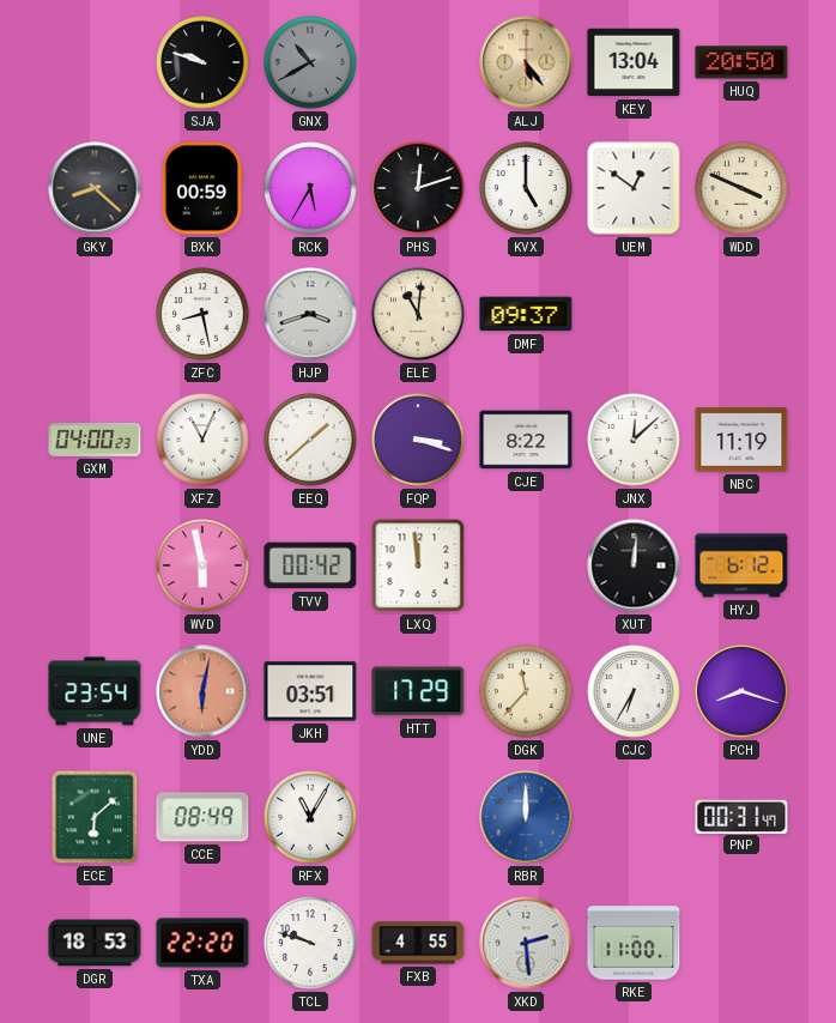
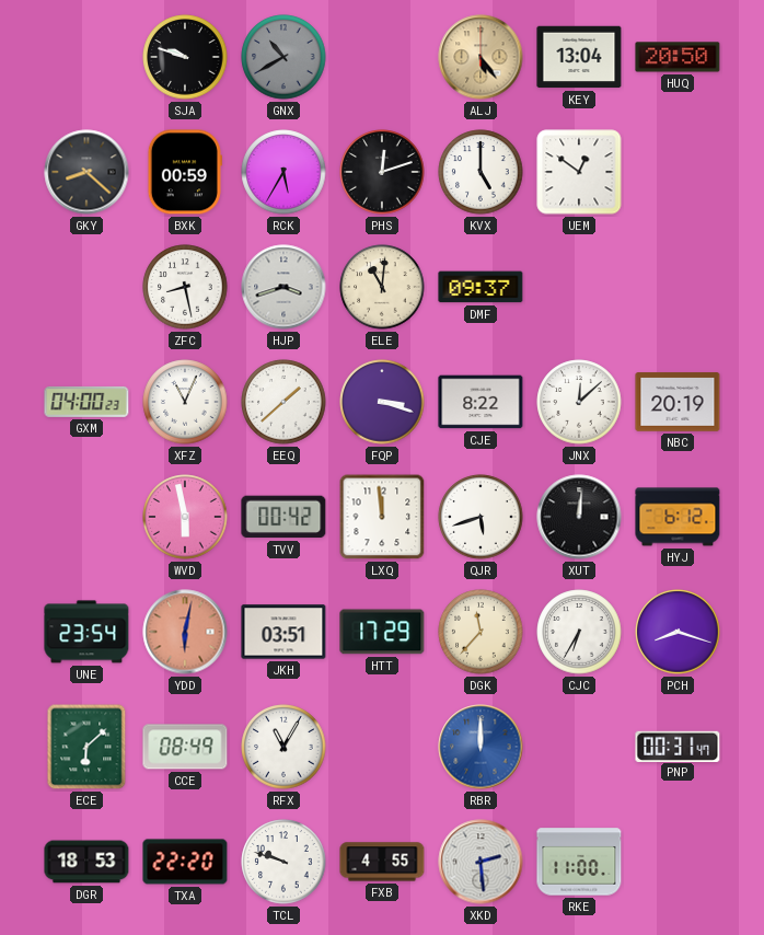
WDD: 3:49 -> none (741, 188)
NBC: 11:19 -> 20:19 (678, 402)
QJR: none -> 5:42 (481, 517)
